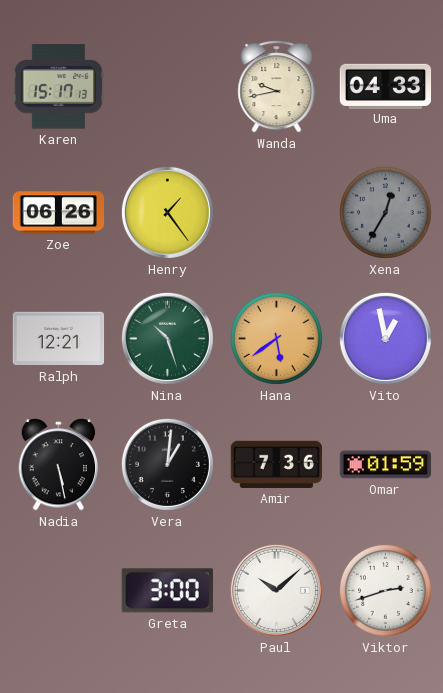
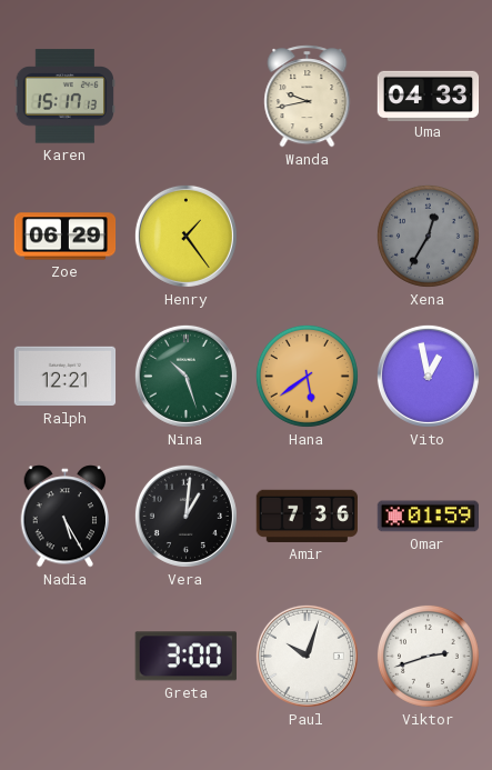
Zoe: 06:26 -> 06:29 (66, 237)
Nadia: 5:28 -> 5:25 (66, 517)
Paul: 10:08 -> 10:03 (307, 656)
